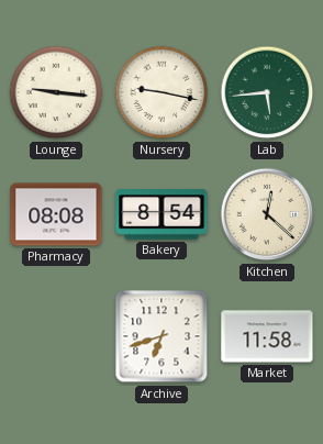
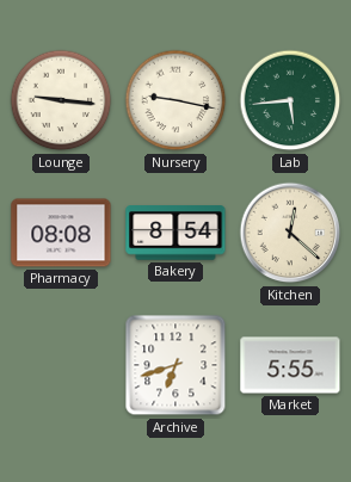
Market: 11:58 -> 5:55 (290, 365)
